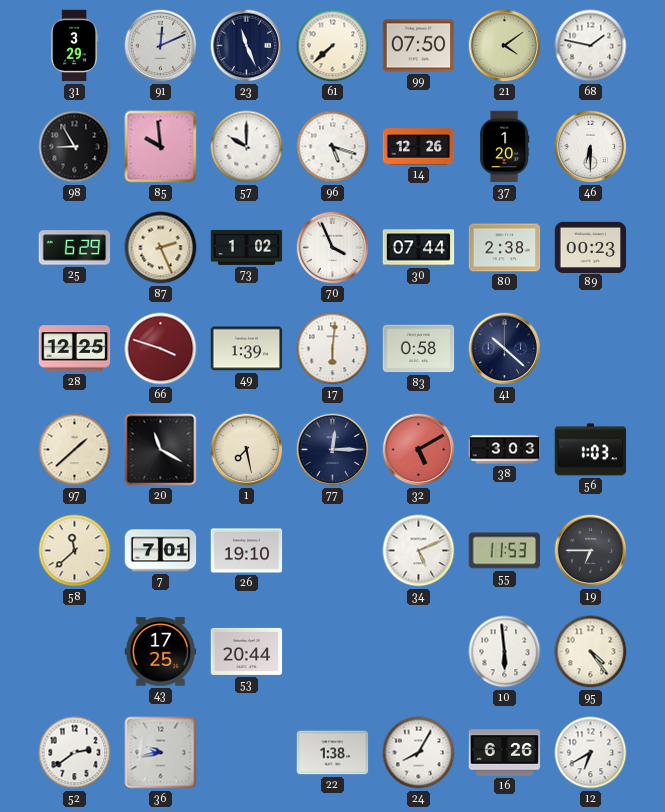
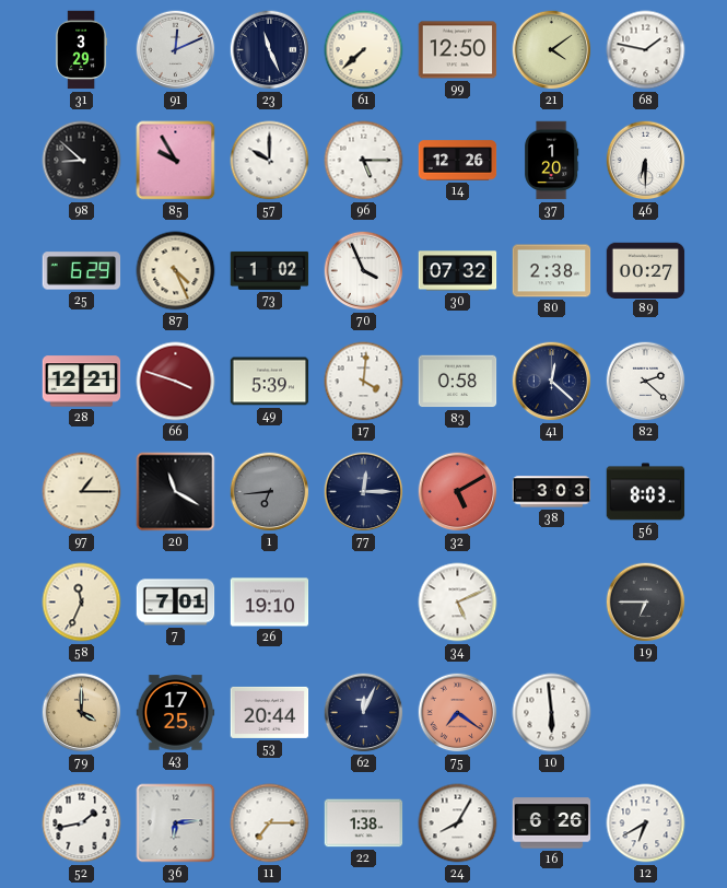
99: 07:50 -> 12:50 (458, 50)
98: 8:55 -> 8:52 (82, 161)
85: 9:59 -> 9:55 (176, 161)
96: 5:18 -> 5:15 (364, 161)
87: 2:26 -> 4:26 (176, 271)
30: 07:44 -> 07:32 (458, 271)
89: 00:23 -> 00:27 (646, 270)
28: 12:25 -> 12:21 (82, 382)
49: 1:39 -> 5:39 (270, 382)
17: 6:01 -> 4:01 (364, 382)
41: 10:22 -> 12:22 (552, 382)
82: none -> 2:22 (646, 382)
97: 1:38 -> 1:15 (82, 492)
1: 7:28 -> 6:44 (270, 492)
1 dial: cream -> grey (270, 492)
56: 1:03 -> 8:03 (646, 492)
58: 11:38 -> 11:34 (82, 603)
55: 11:53 -> none (505, 551)
79: none -> 4:00 (82, 713)
62: none -> 12:04 (364, 713)
75: none -> 7:21 (458, 713)
95: 4:24 -> none (591, 652)
52: 2:39 -> 1:43 (82, 823)
36: 9:43 -> 6:14 (176, 823)
11: none -> 7:15 (270, 823)
